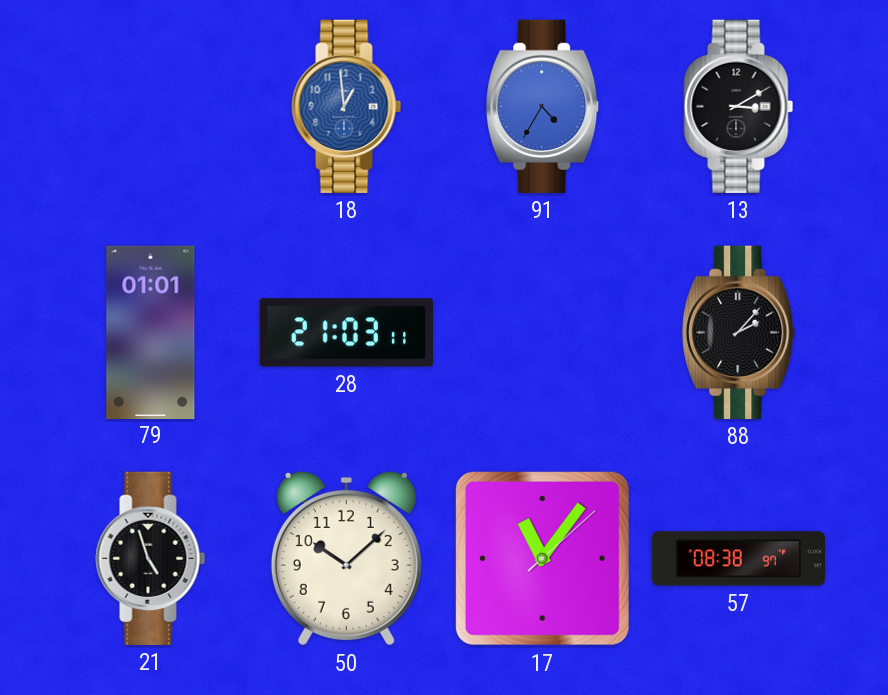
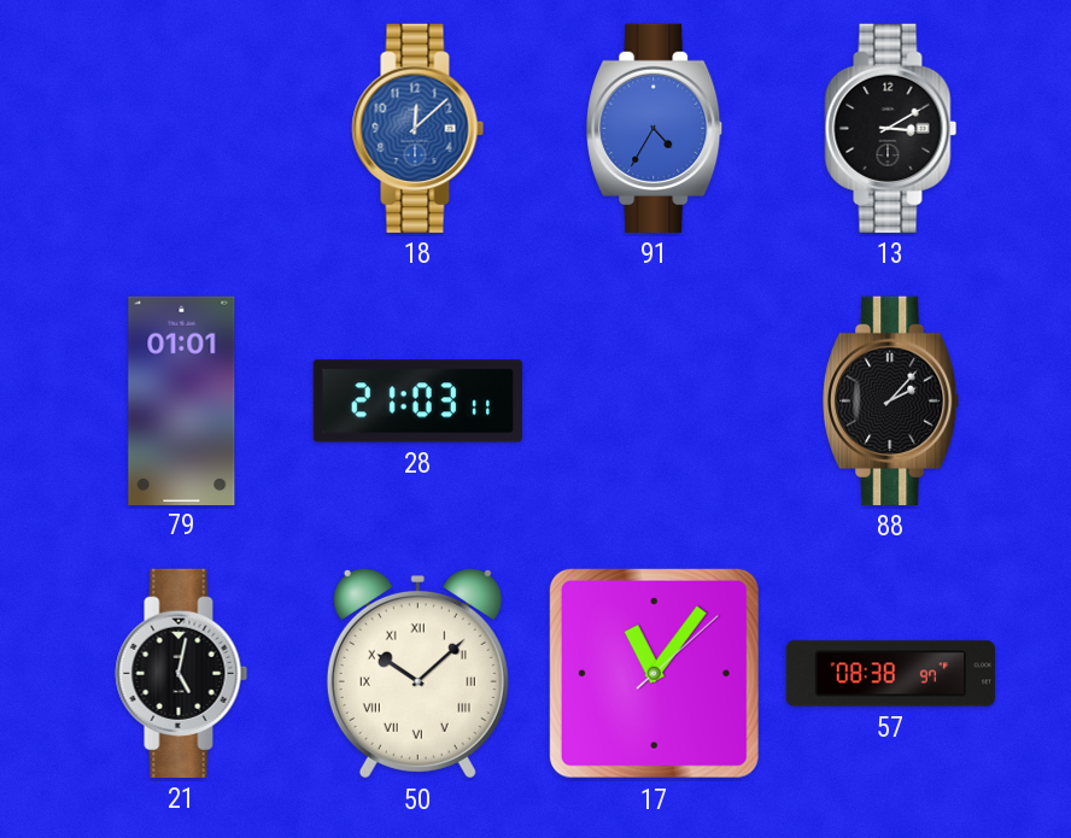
18: 12:59 -> 12:08 (419, 128)
21: 4:57 -> 5:02 (182, 673)
50 numerals: Arabic -> Roman (417, 673)
